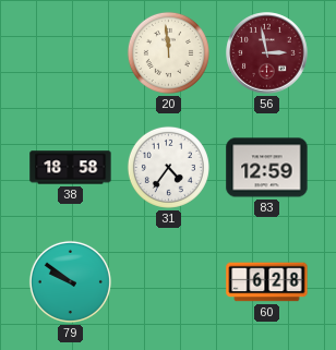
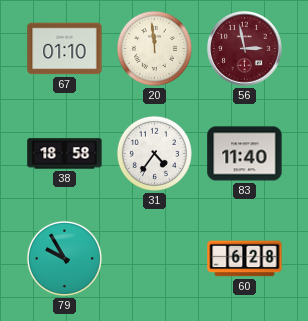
67: none -> 01:10 (65, 49)
83: 12:59 -> 11:40 (245, 154)
79: 9:51 -> 9:55 (64, 258)
